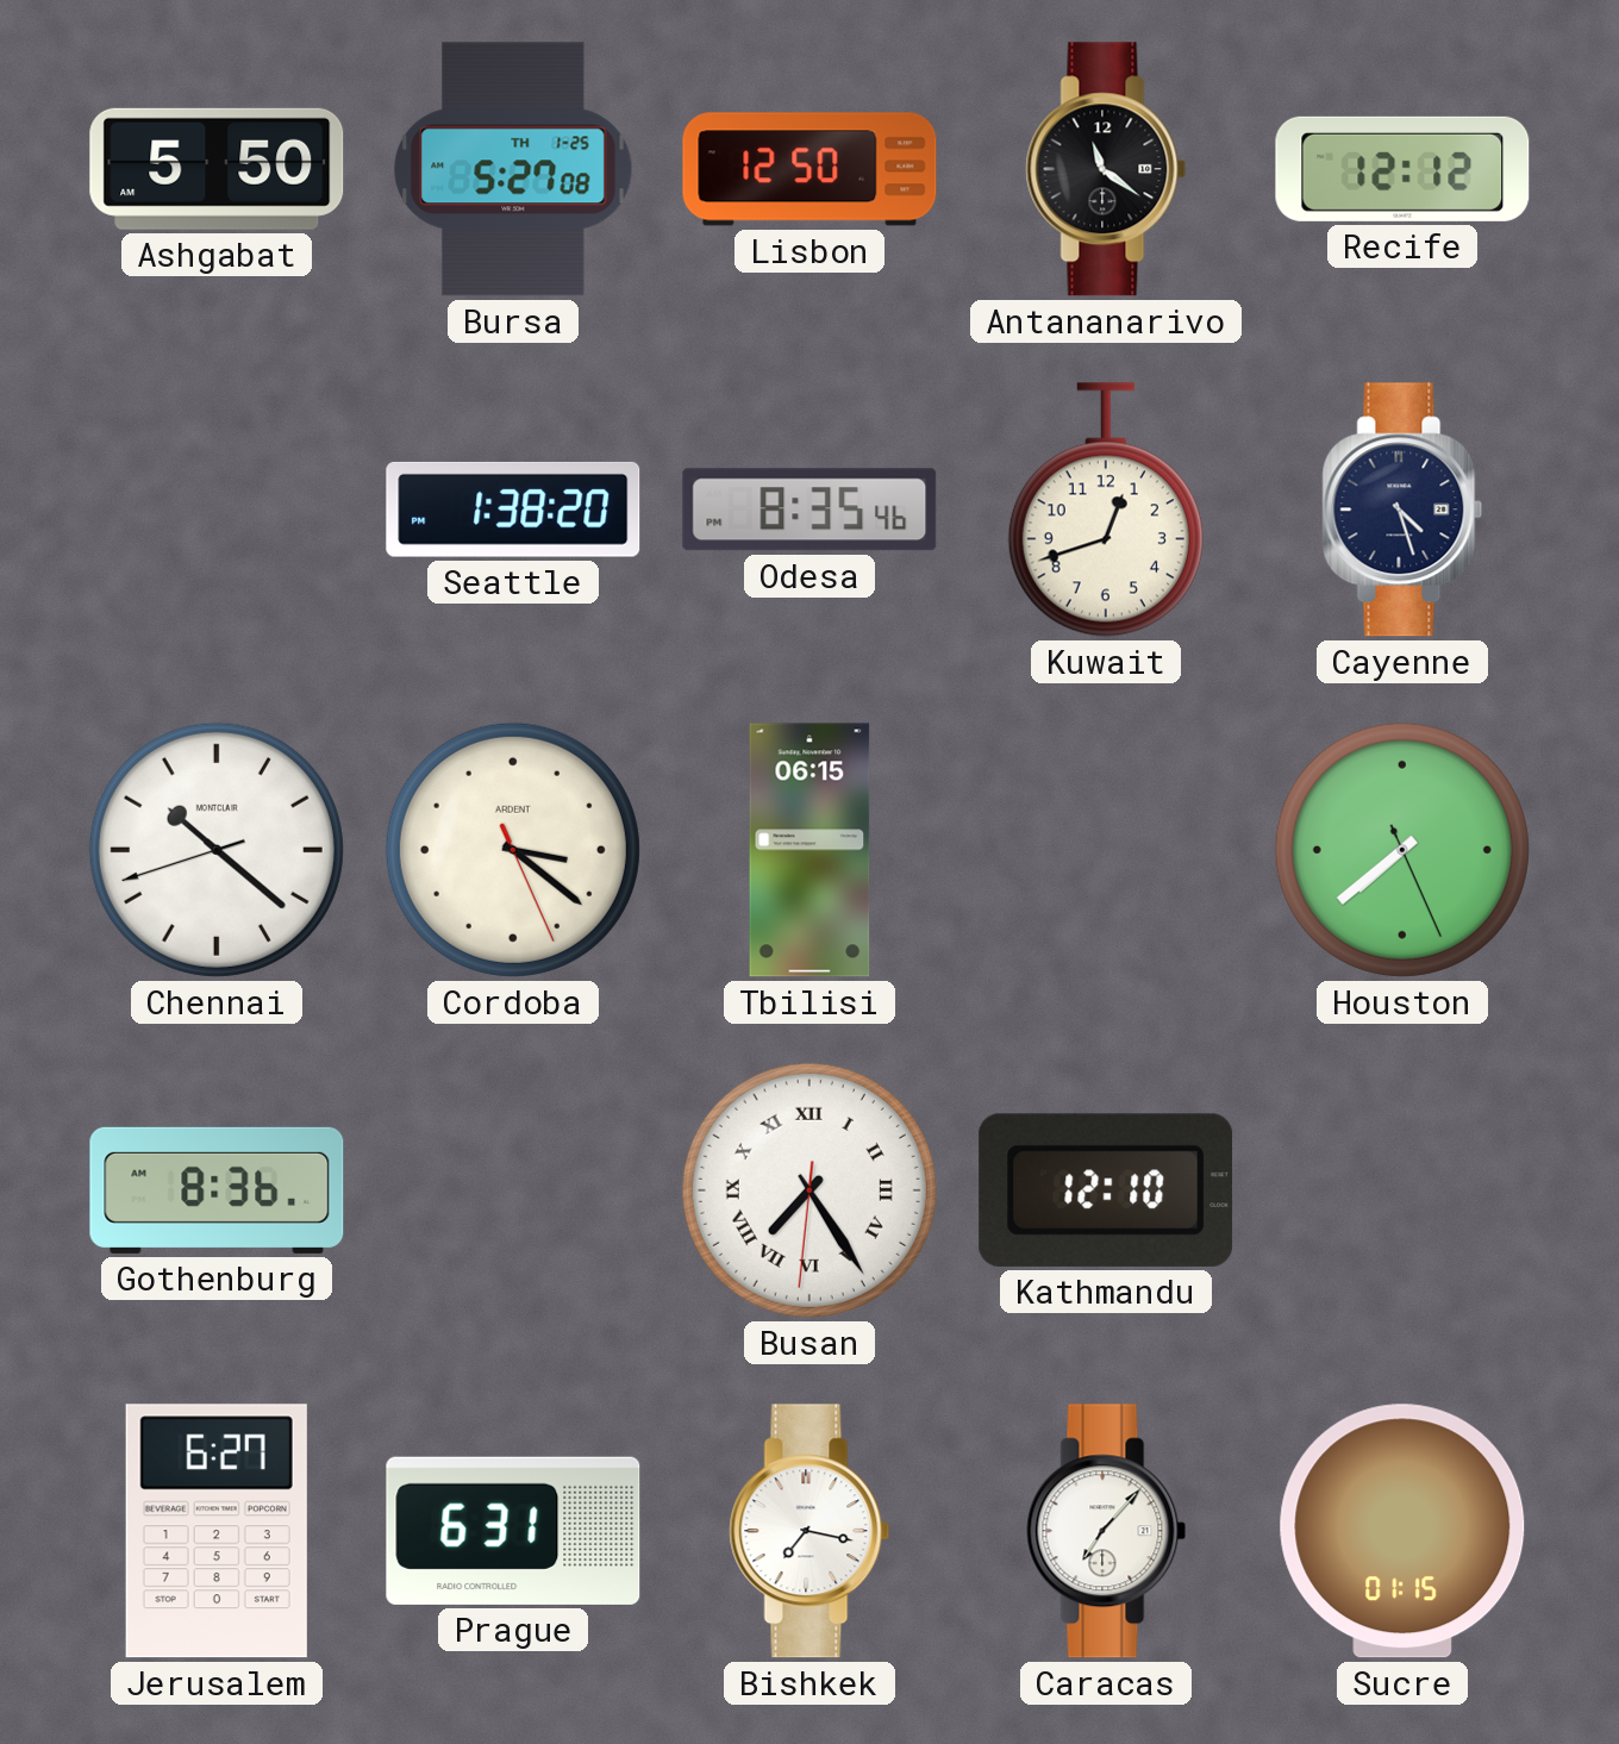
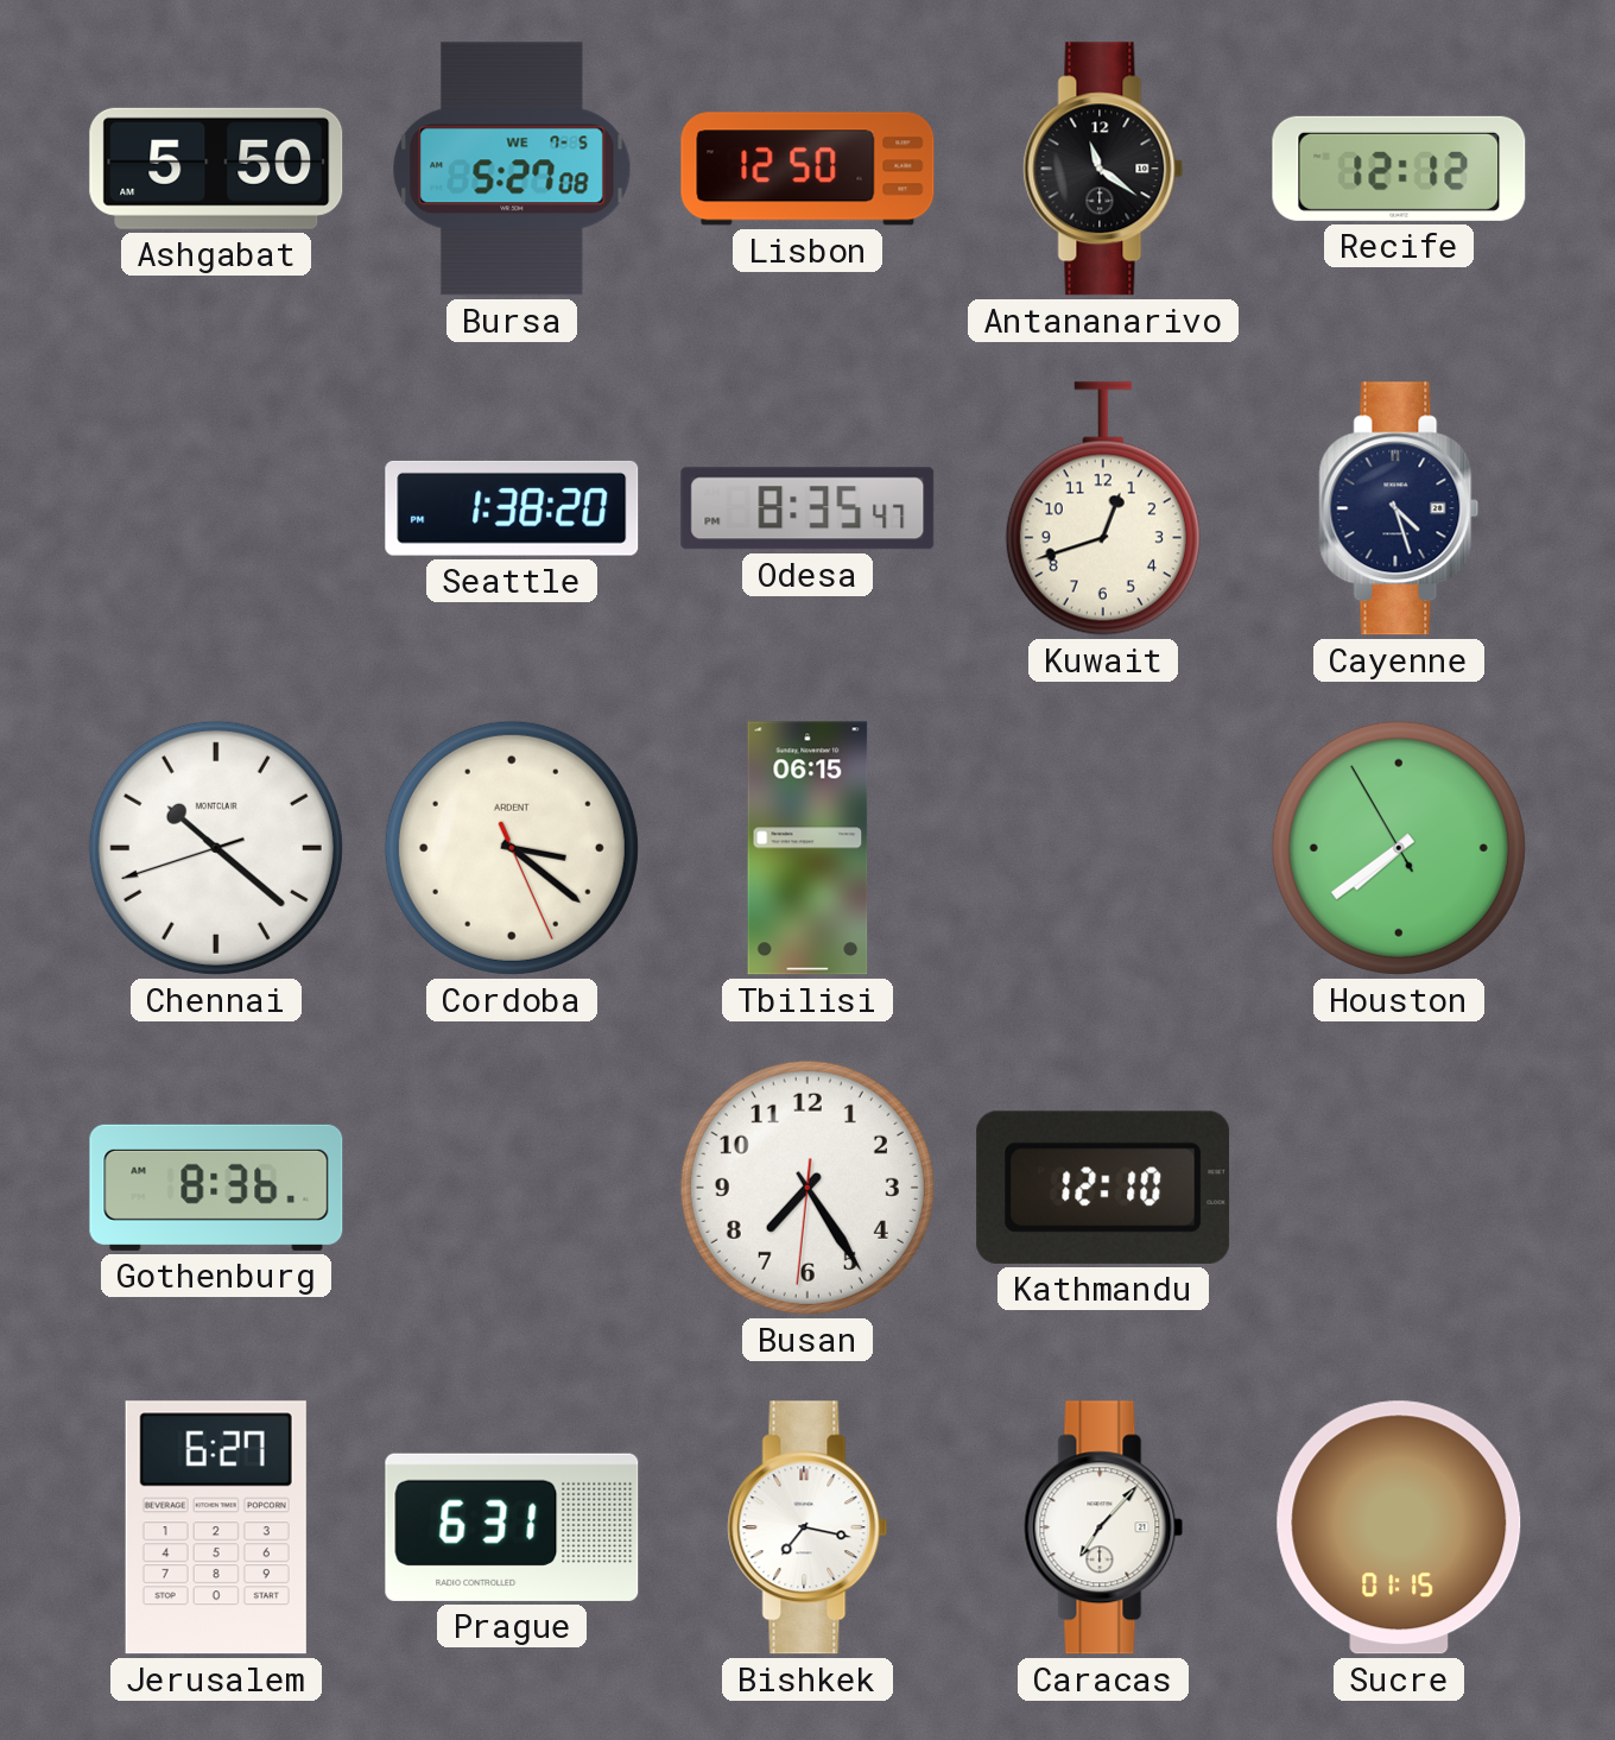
Bursa date: TH 1-25 -> WE 7-5 (512, 169)
Odesa: 8:35:46 -> 8:35:47 (807, 508)
Houston: 7:38:26 -> 7:38:55 (1399, 848)
Busan numerals: Roman -> Arabic (807, 1188)
